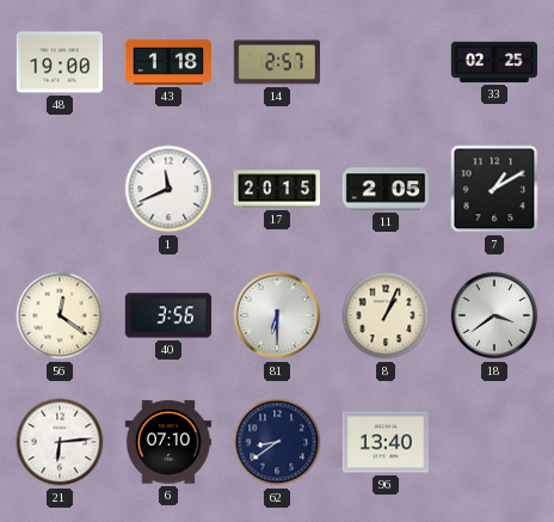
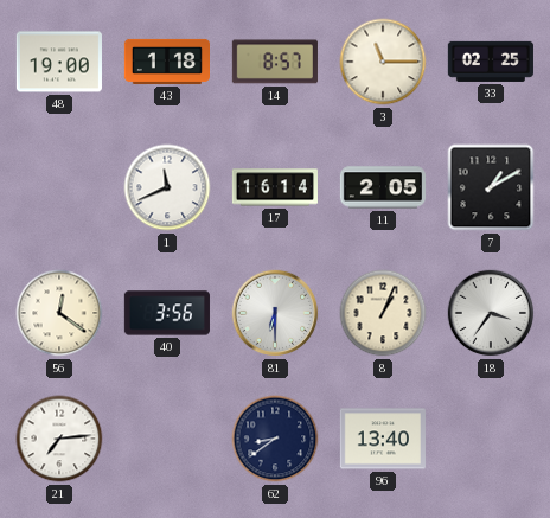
14: 2:57 -> 8:57 (275, 62)
3: none -> 11:15 (383, 62)
17: 20:15 -> 16:14 (274, 187)
18: 3:39 -> 3:36 (491, 313)
21: 6:14 -> 7:14 (59, 439)
6: 07:10 -> none (167, 442)
